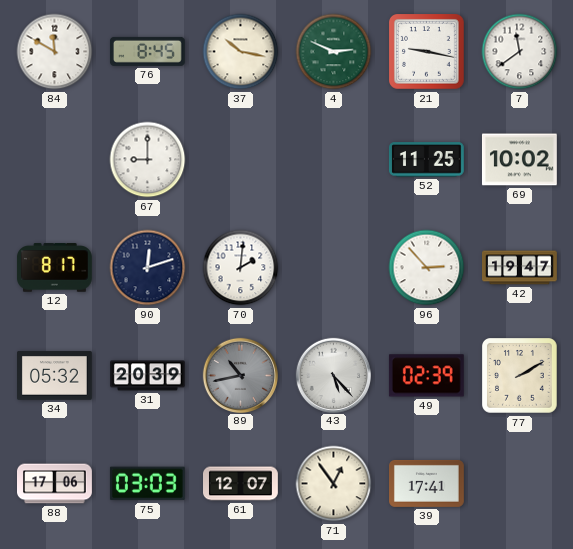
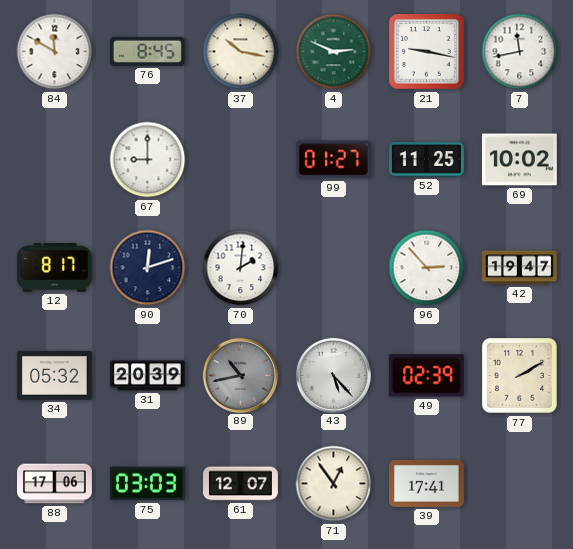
7: 11:39 -> 11:43 (520, 52)
99: none -> 01:27 (333, 160)
